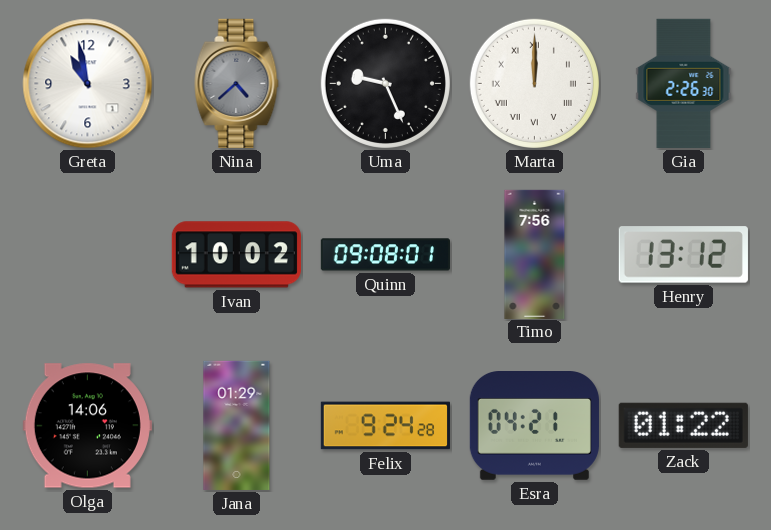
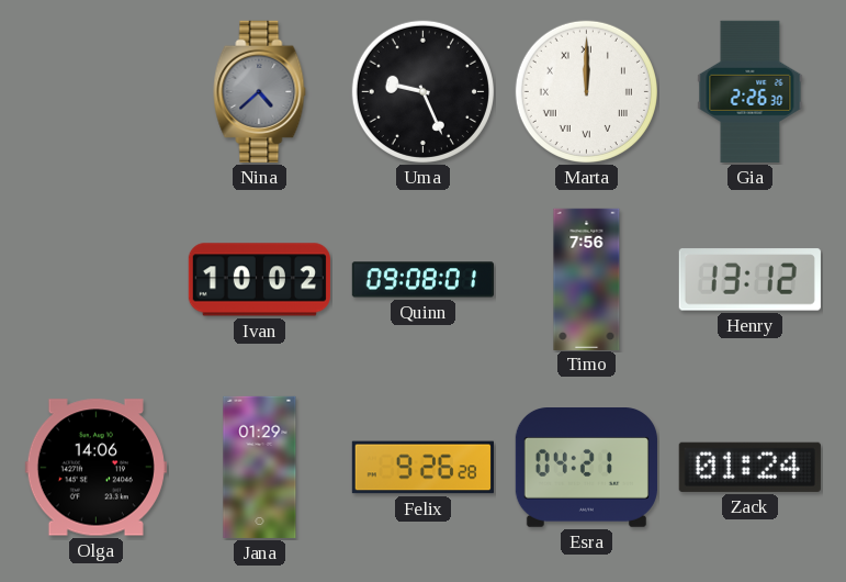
Greta: 10:58 -> none (88, 84)
Felix: 9:24 -> 9:26 (422, 468)
Zack: 01:22 -> 01:24 (749, 467)
